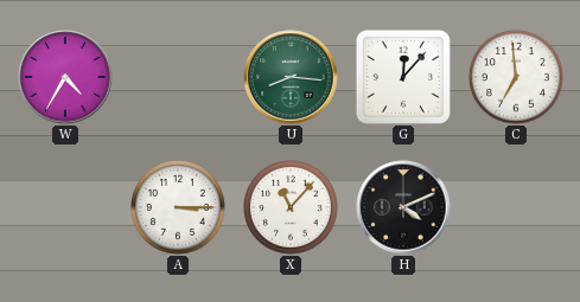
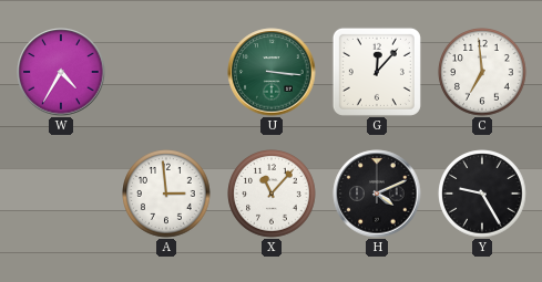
U: 8:16 -> 3:16 (272, 72)
A: 3:15 -> 2:59 (166, 194)
Y: none -> 9:25 (482, 194)
